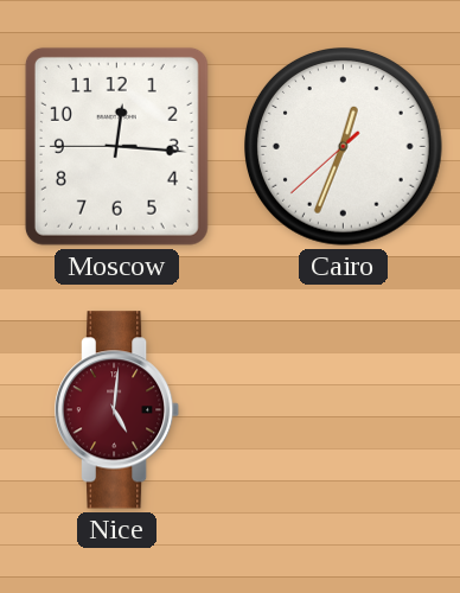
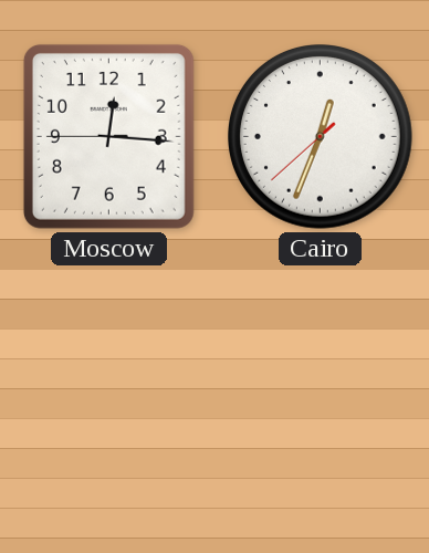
Nice: 5:01 -> none (117, 410)
